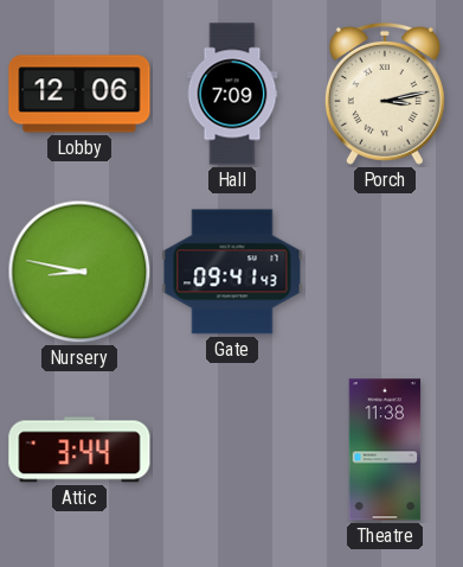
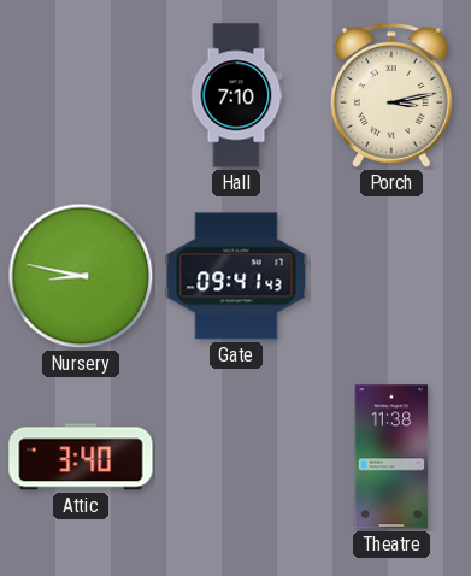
Lobby: 12:06 -> none (79, 94)
Hall: 7:09 -> 7:10 (236, 95)
Attic: 3:44 -> 3:40 (81, 457)
